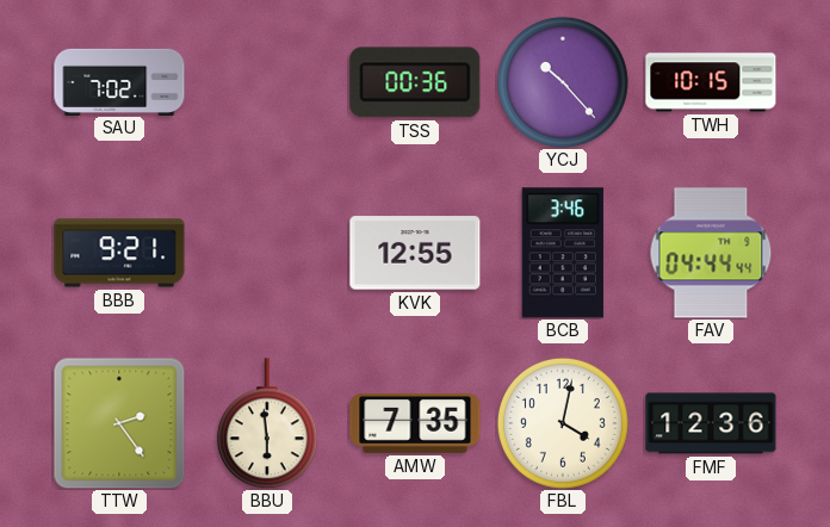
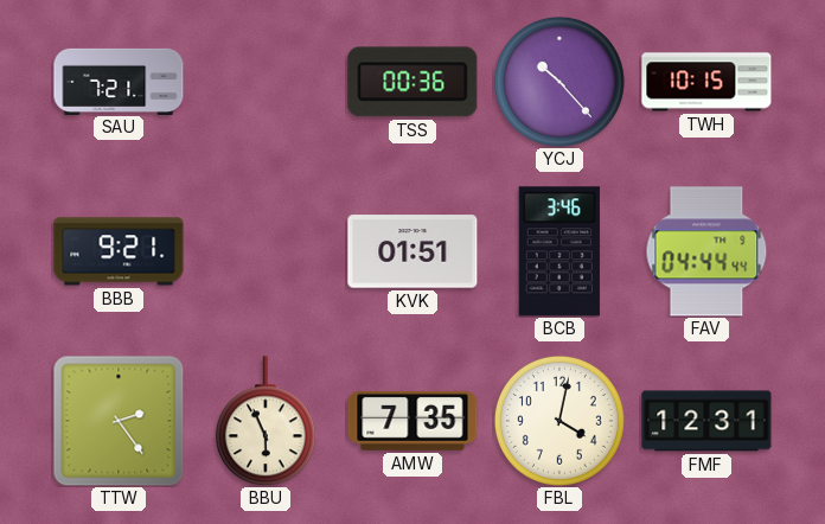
SAU: 7:02 -> 7:21 (119, 81)
KVK: 12:55 -> 01:51 (412, 251)
BBU: 5:59 -> 5:56 (266, 421)
FMF: 12:36 -> 12:31 (706, 421)
